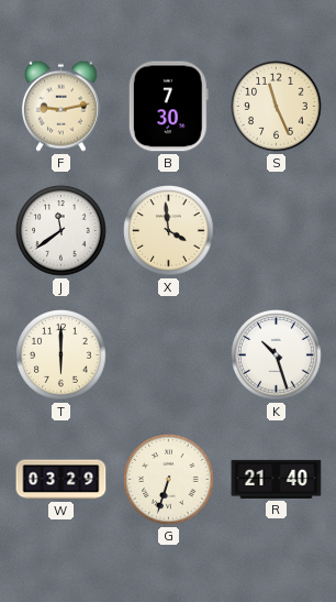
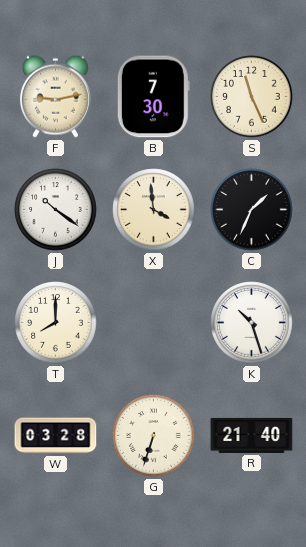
J: 11:39 -> 10:21 (56, 210)
C: none -> 1:34 (252, 210)
T: 6:00 -> 8:00 (56, 323)
W: 03:29 -> 03:28 (56, 436)
